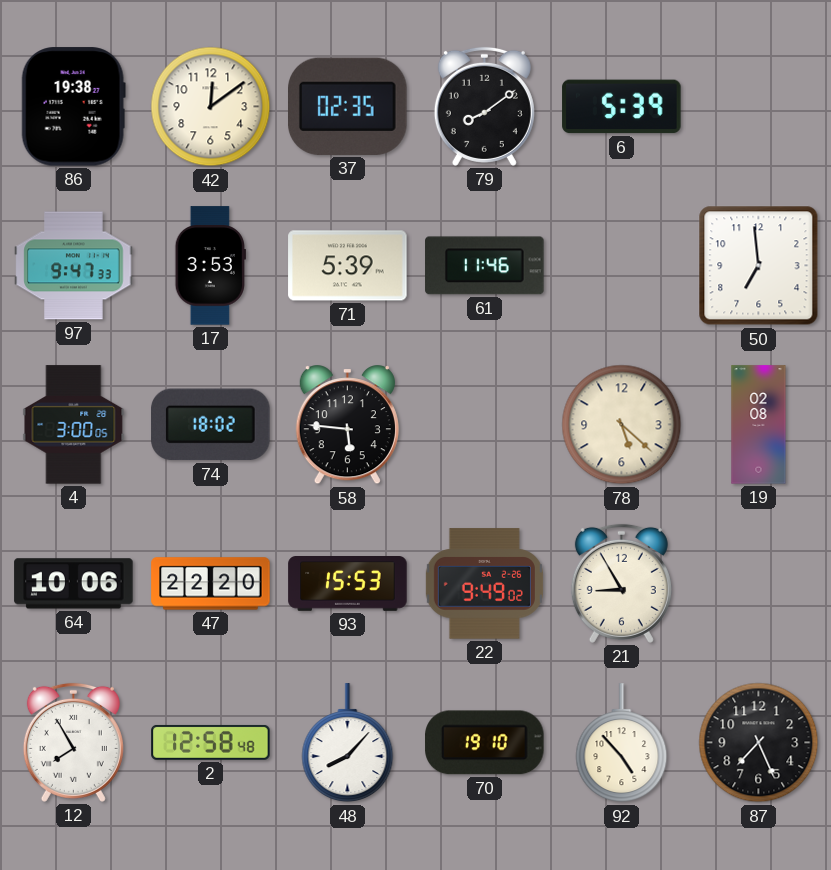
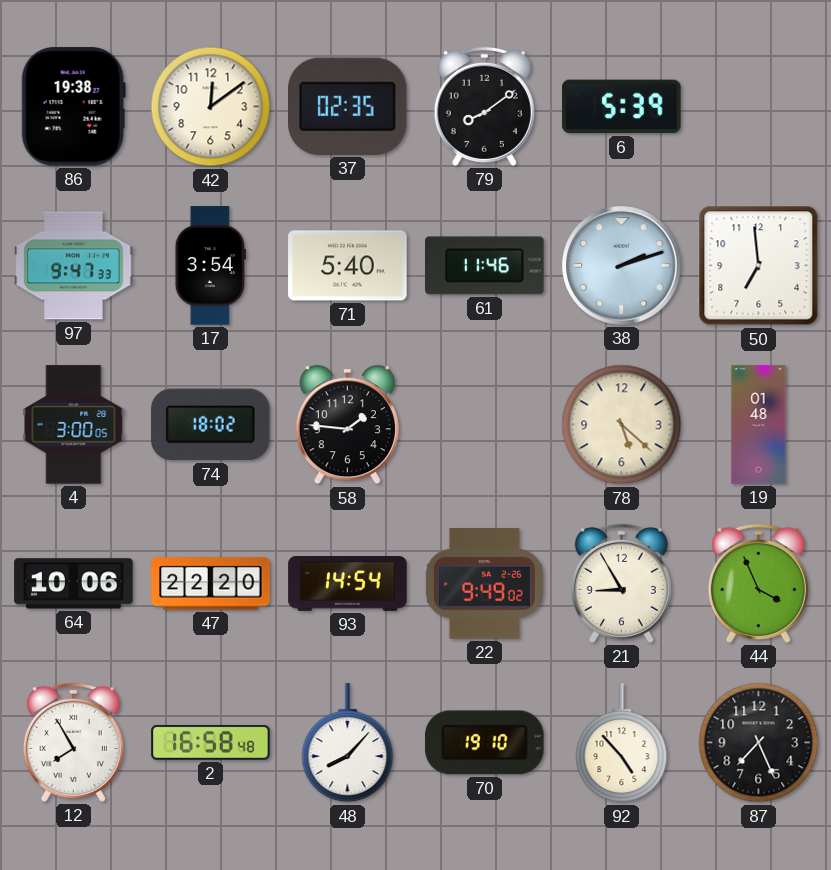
17: 3:53 -> 3:54 (210, 266)
71: 5:39 -> 5:40 (348, 266)
38: none -> 2:12 (622, 266)
58: 5:46 -> 1:46 (347, 425)
19: 02:08 -> 01:48 (759, 425)
93: 15:53 -> 14:54 (348, 584)
44: none -> 3:56 (758, 583)
2: 12:58 -> 16:58 (211, 742)
